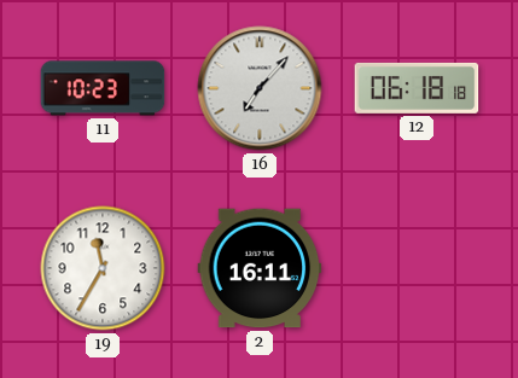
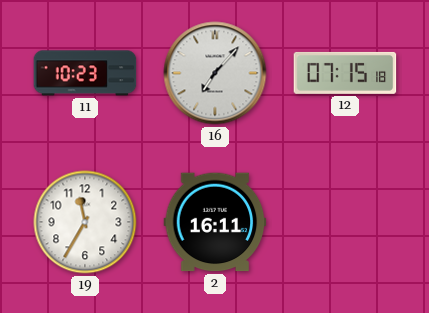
12: 06:18 -> 07:15 (345, 73)
